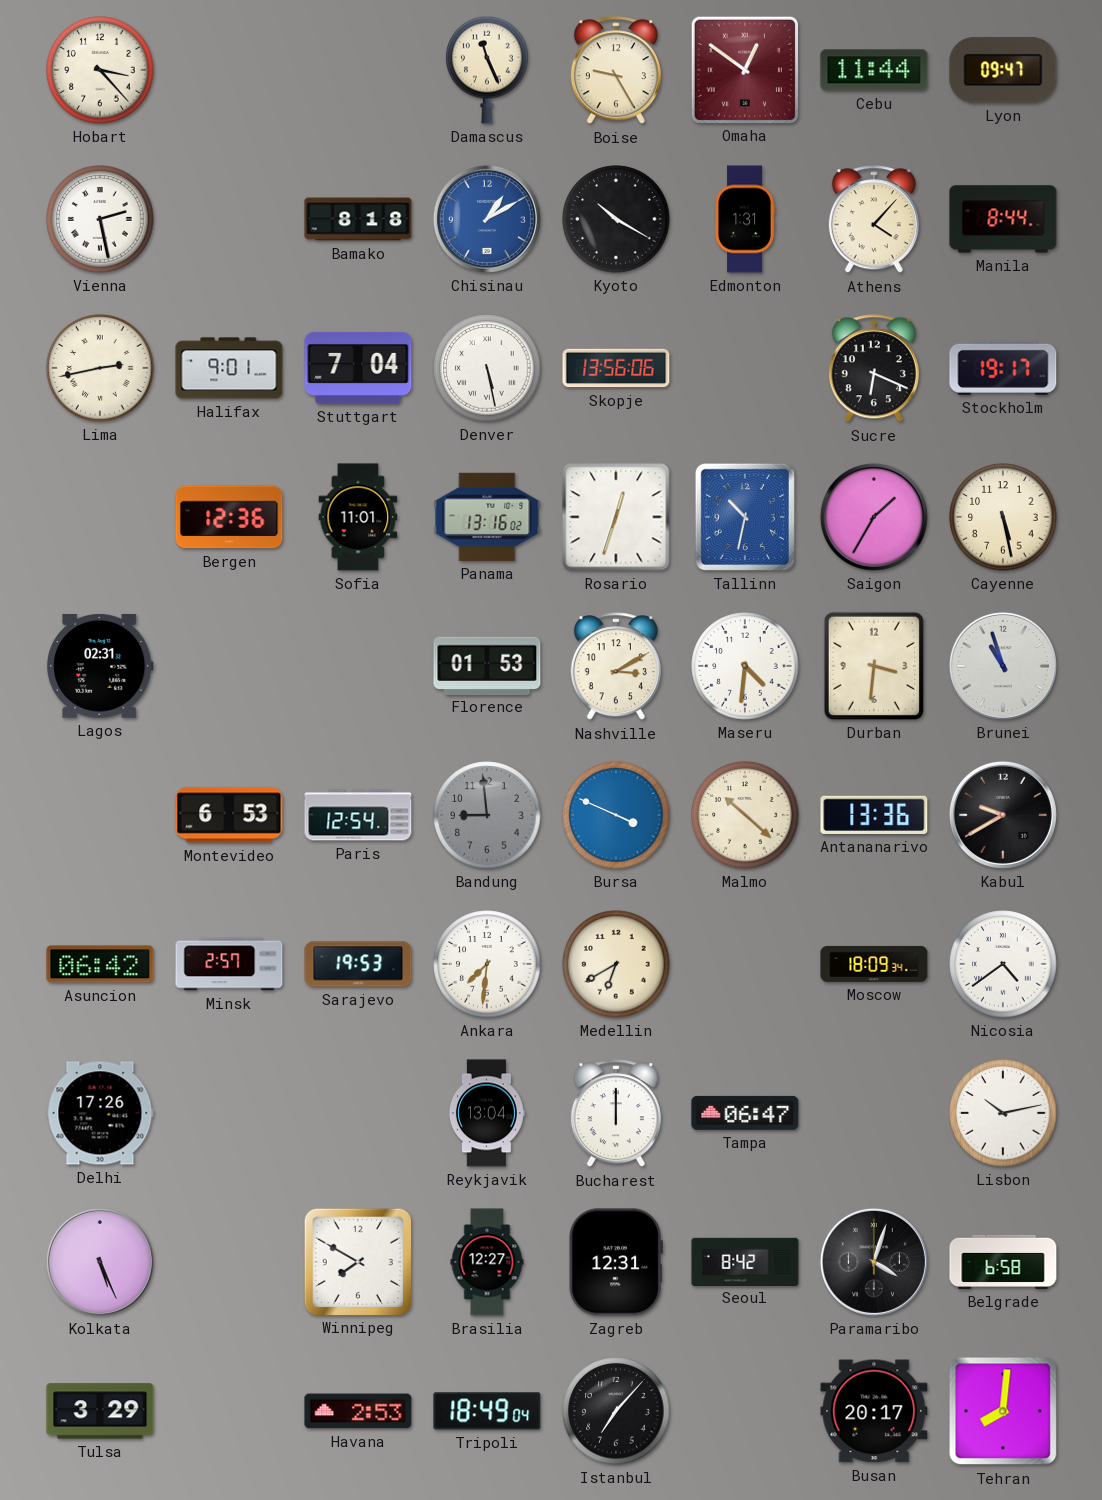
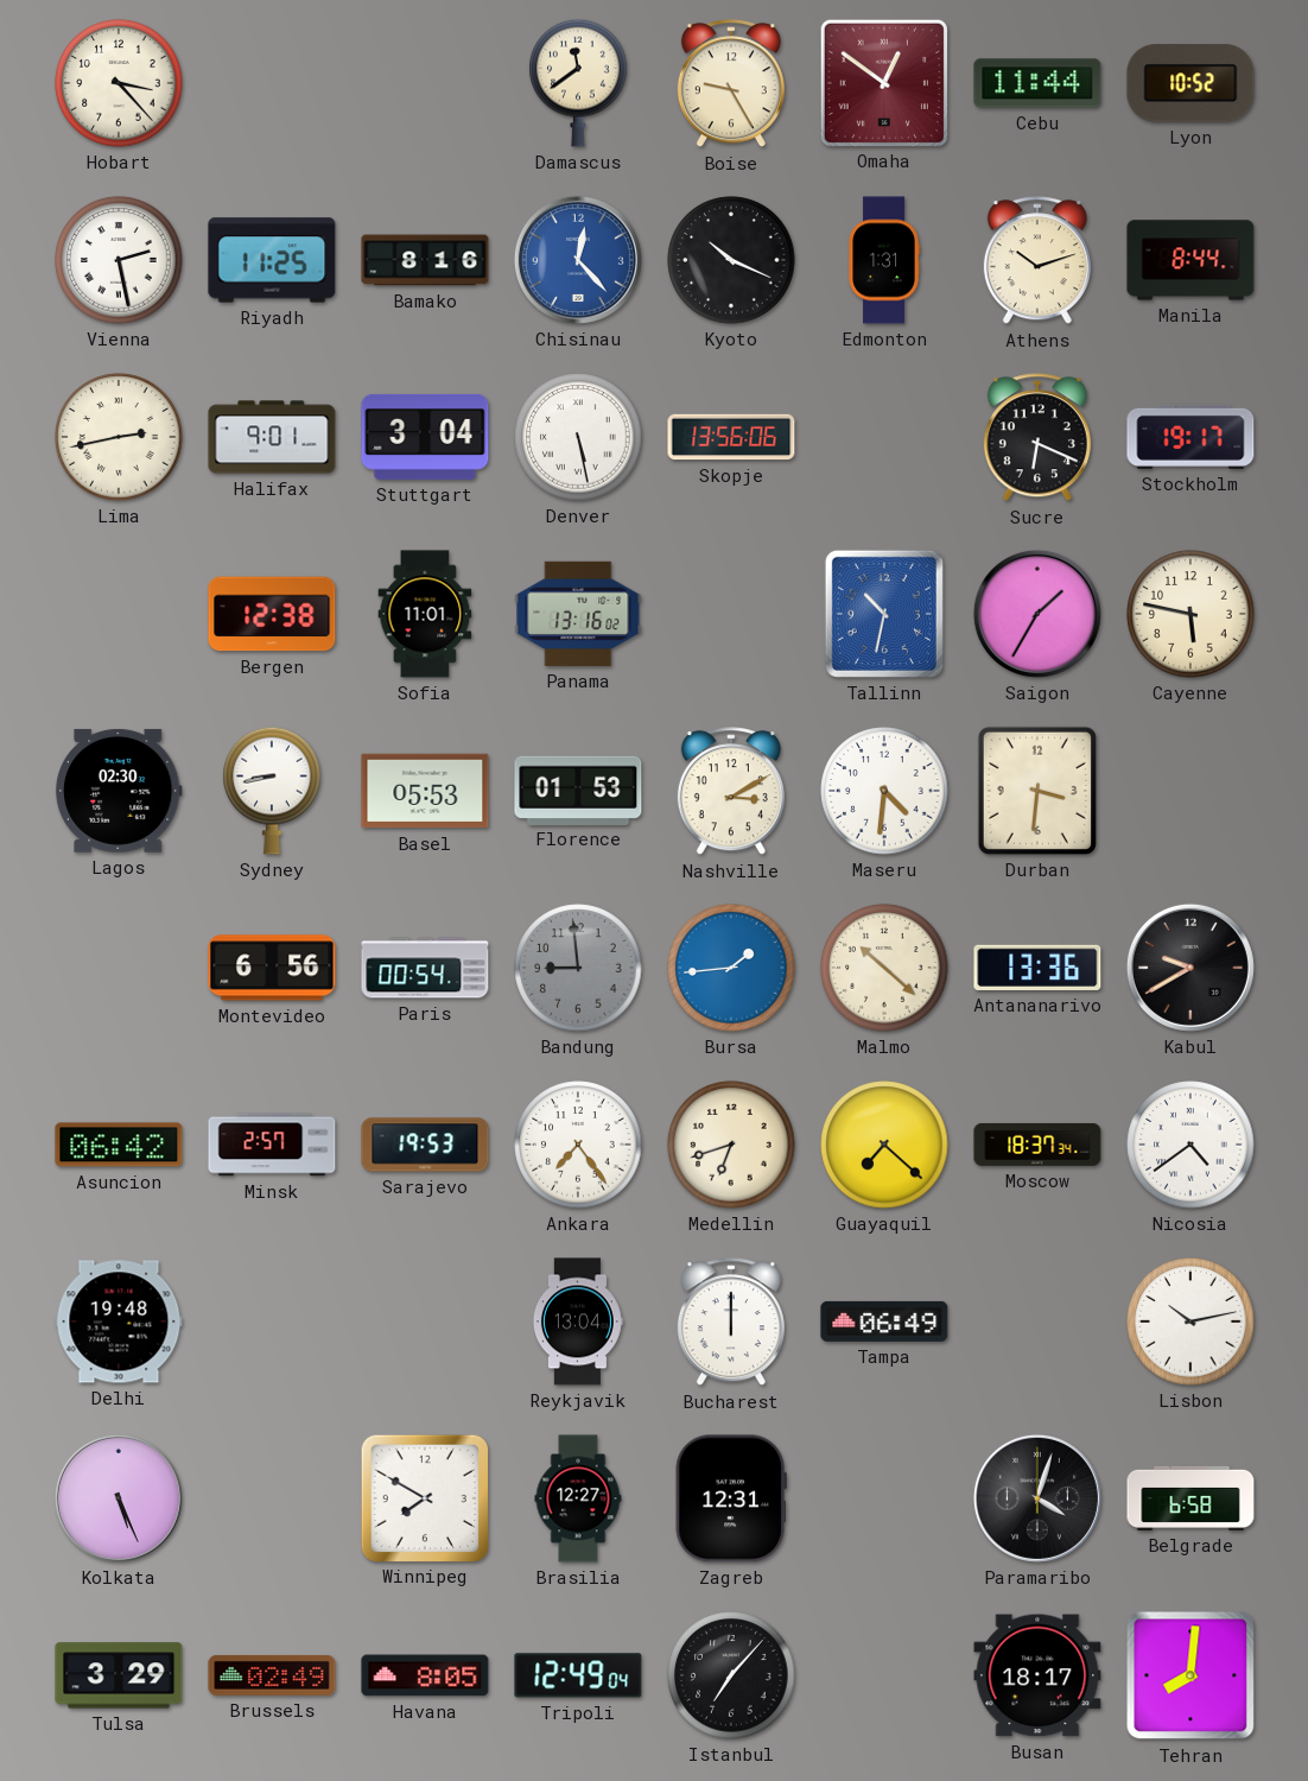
Damascus: 11:26 -> 11:39 (578, 83)
Lyon: 09:47 -> 10:52 (1190, 83)
Riyadh: none -> 11:25 (272, 260)
Bamako: 8:18 -> 8:16 (425, 260)
Chisinau: 1:10 -> 12:23 (578, 260)
Kyoto: 10:20 -> 10:19 (731, 260)
Athens: 4:07 -> 10:12 (1037, 261)
Stuttgart: 7:04 -> 3:04 (425, 437)
Bergen: 12:36 -> 12:38 (272, 614)
Rosario: 12:33 -> none (616, 517)
Cayenne: 5:28 -> 5:47 (1190, 614)
Lagos: 02:31 -> 02:30 (120, 791)
Sydney: none -> 8:43 (272, 791)
Basel: none -> 05:53 (425, 791)
Brunei: 10:57 -> none (1003, 666)
Montevideo: 6:53 -> 6:56 (272, 968)
Paris: 12:54 -> 00:54 (425, 968)
Bursa: 3:49 -> 1:44 (731, 968)
Ankara: 7:31 -> 7:24 (578, 1145)
Medellin: 6:40 -> 6:42 (731, 1145)
Guayaquil: none -> 7:22 (884, 1145)
Moscow: 18:09 -> 18:37 (1037, 1145)
Delhi: 17:26 -> 19:48 (119, 1322)
Tampa: 06:47 -> 06:49 (884, 1322)
Seoul: 8:42 -> none (745, 1261)
Brussels: none -> 02:49 (272, 1675)
Havana: 2:53 -> 8:05 (425, 1675)
Tripoli: 18:49 -> 12:49 (578, 1675)
Busan: 20:17 -> 18:17 (1037, 1675)
